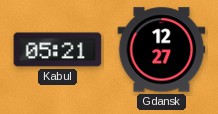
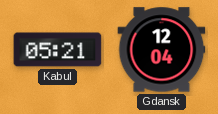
Gdansk: 12:27 -> 12:04 (162, 50)
